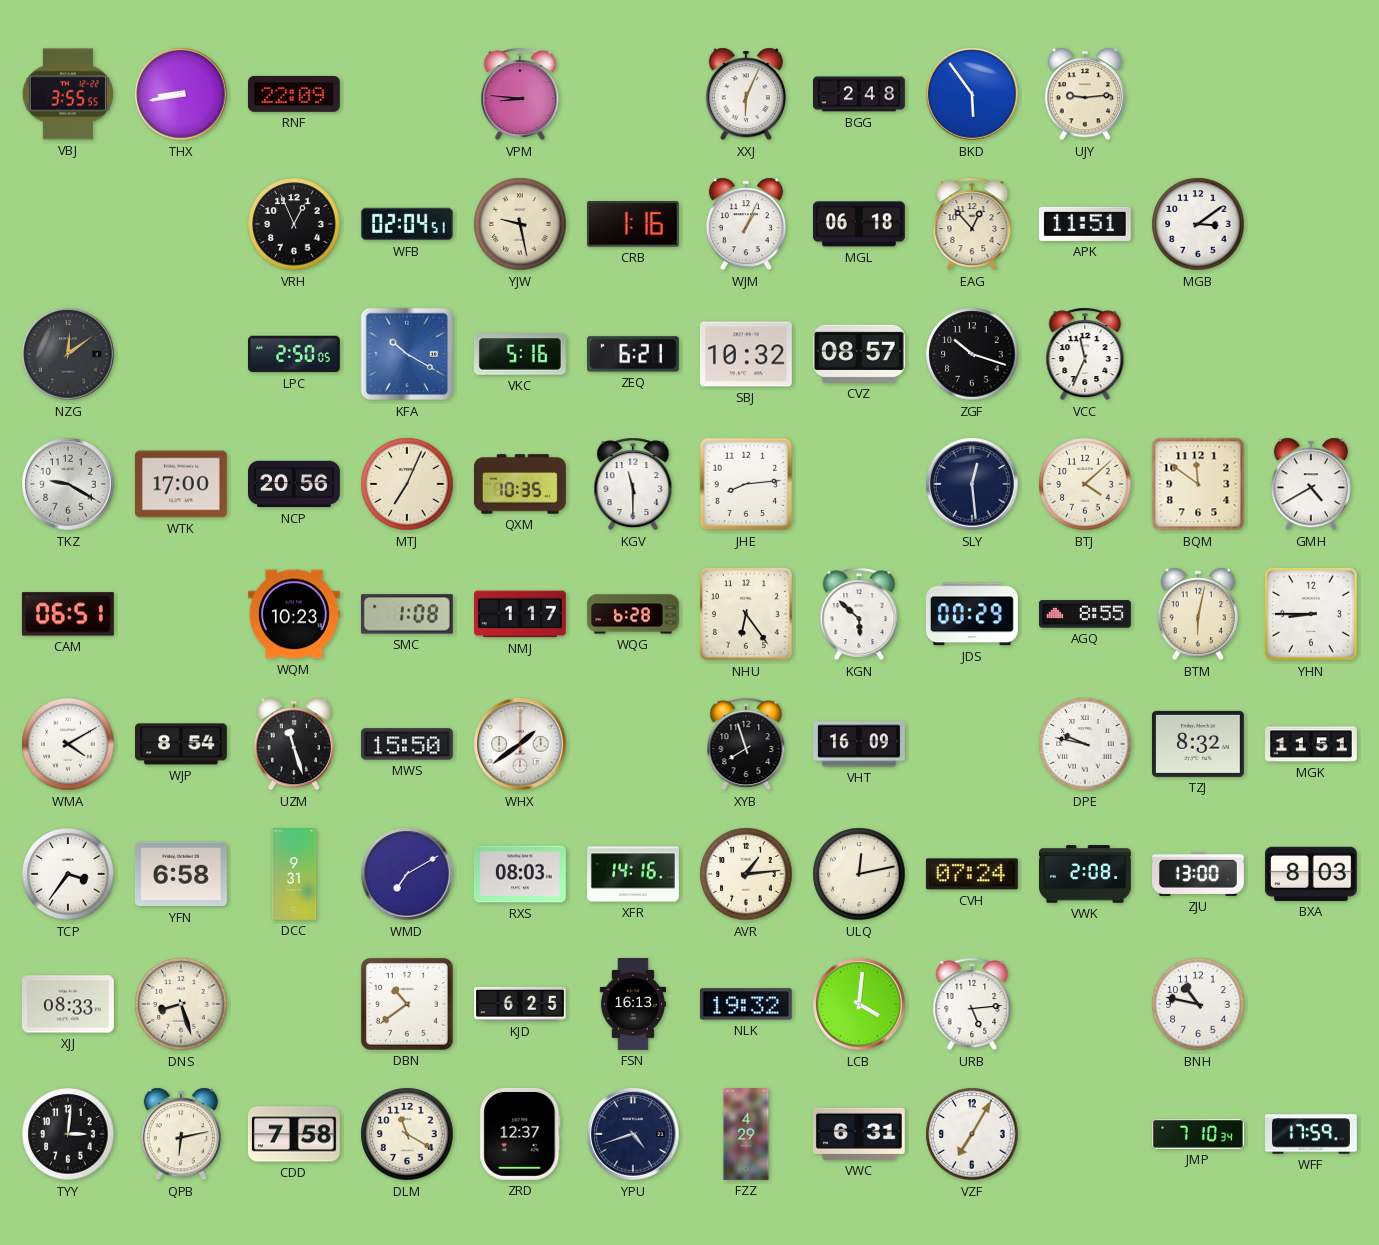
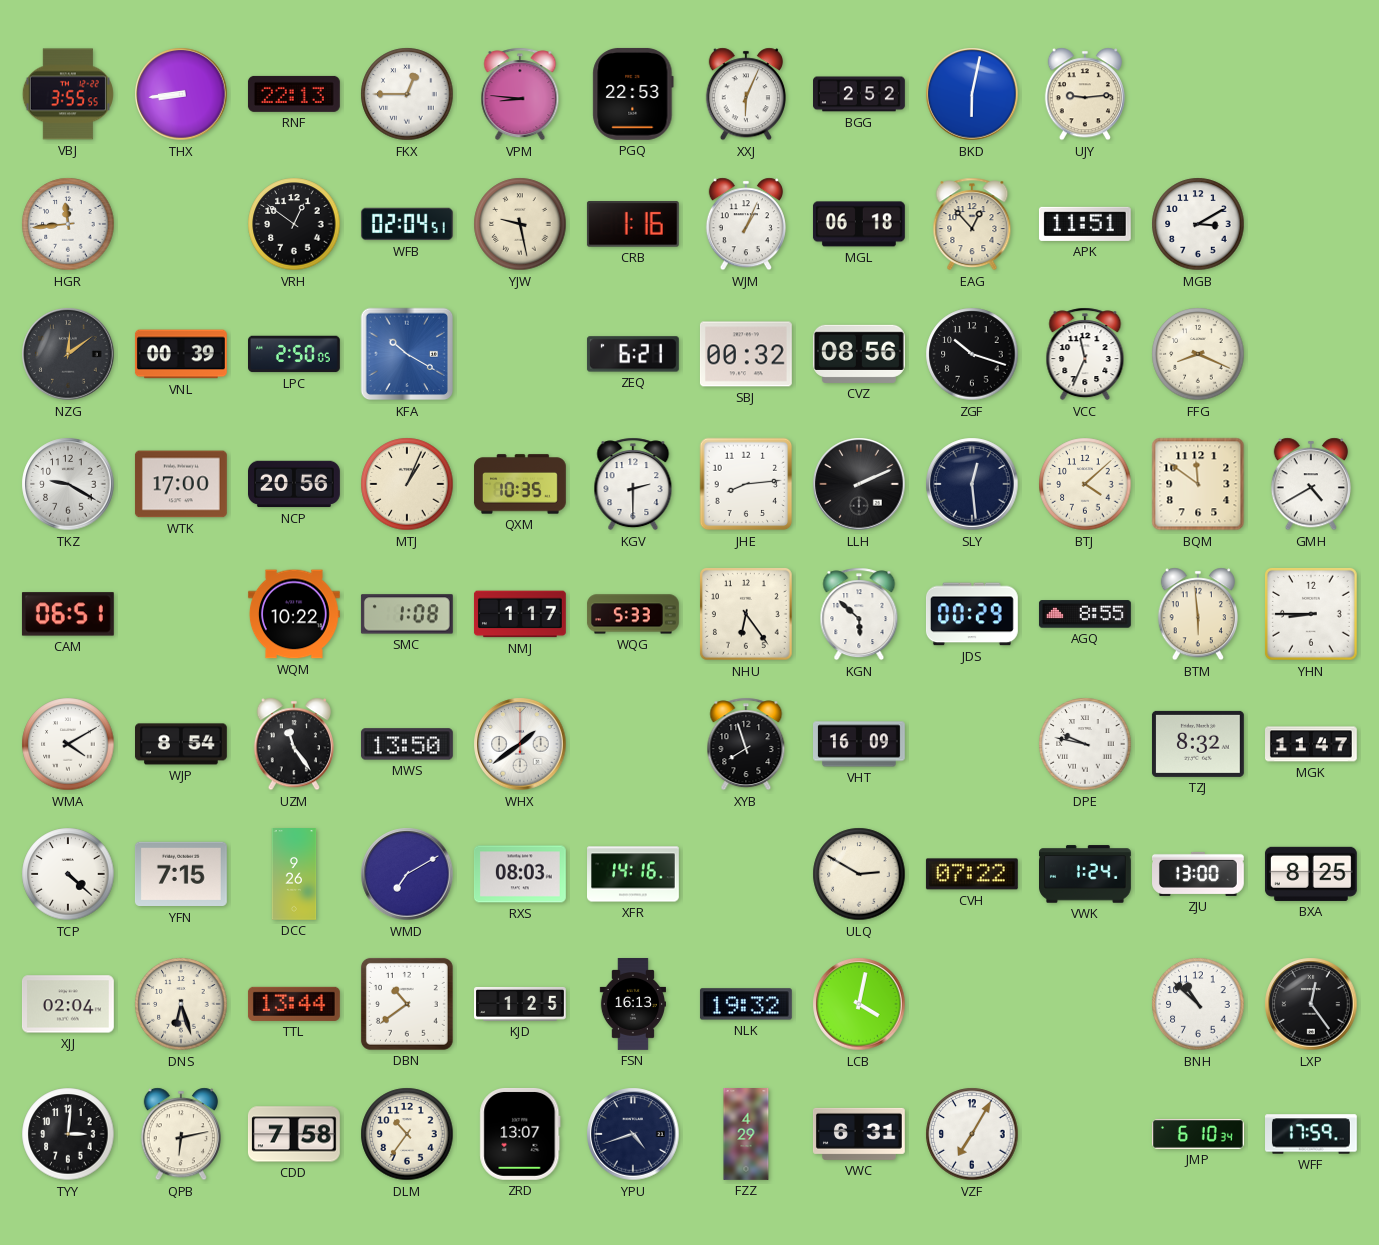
THX: 8:43 -> 8:44 (181, 94)
RNF: 22:09 -> 22:13 (294, 94)
FKX: none -> 12:45 (407, 94)
PGQ: none -> 22:53 (633, 94)
BGG: 2:48 -> 2:52 (860, 94)
BKD: 5:54 -> 6:02 (972, 94)
HGR: none -> 11:44 (68, 224)
VRH: 12:56 -> 12:51 (294, 224)
MGB: 3:09 -> 3:10 (1198, 224)
VNL: none -> 00:39 (181, 354)
VKC: 5:16 -> none (520, 354)
SBJ: 10:32 -> 00:32 (746, 354)
CVZ: 08:57 -> 08:56 (859, 354)
FFG: none -> 8:19 (1198, 354)
MTJ: 7:04 -> 1:04 (407, 484)
KGV: 11:30 -> 2:30 (633, 484)
LLH: none -> 2:11 (859, 484)
WQM: 10:23 -> 10:22 (294, 614)
WQG: 6:28 -> 5:33 (634, 614)
BTM: 6:02 -> 5:59 (1198, 614)
UZM: 11:27 -> 11:24 (294, 744)
MWS: 15:50 -> 13:50 (407, 744)
MGK: 11:51 -> 11:47 (1312, 744)
TCP: 3:36 -> 4:22 (68, 874)
YFN: 6:58 -> 7:15 (181, 874)
DCC: 9:31 -> 9:26 (294, 875)
AVR: 1:14 -> none (746, 874)
ULQ: 12:13 -> 2:50 (859, 874)
CVH: 07:24 -> 07:22 (972, 874)
VWK: 2:08 -> 1:24 (1086, 874)
BXA: 8:03 -> 8:25 (1311, 874)
XJJ: 08:33 -> 02:04 (68, 1004)
DNS: 8:27 -> 6:27 (181, 1004)
TTL: none -> 13:44 (294, 1004)
KJD: 6:25 -> 1:25 (521, 1004)
LCB: 4:01 -> 4:02 (859, 1004)
URB: 5:14 -> none (972, 1004)
BNH: 10:47 -> 10:52 (1198, 1004)
LXP: none -> 12:24 (1311, 1004)
DLM: 11:20 -> 10:36 (407, 1134)
ZRD: 12:37 -> 13:07 (520, 1134)
JMP: 7:10 -> 6:10 (1199, 1134)
